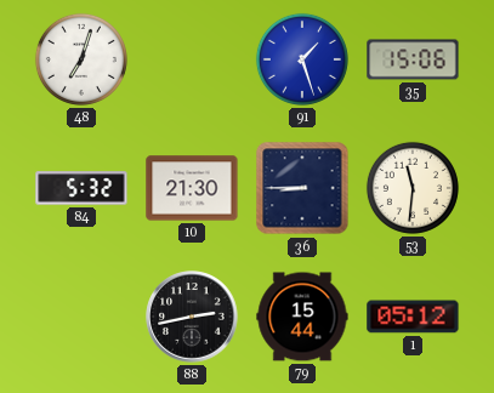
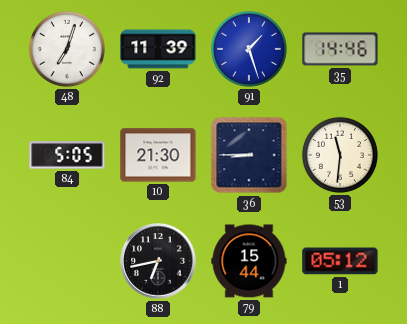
92: none -> 11:39 (158, 49)
35: 15:06 -> 14:46 (340, 49)
84: 5:32 -> 5:05 (67, 155)
88: 2:43 -> 6:43 (158, 261)
